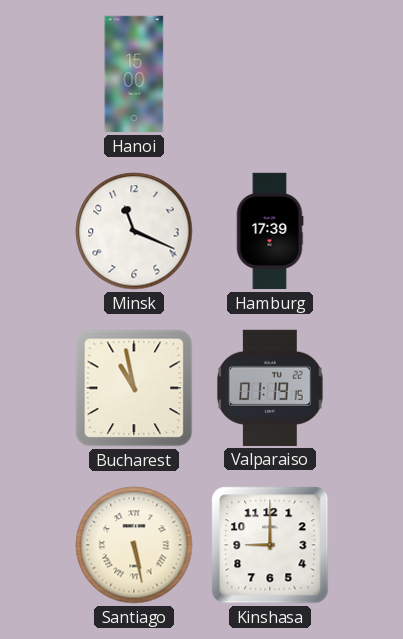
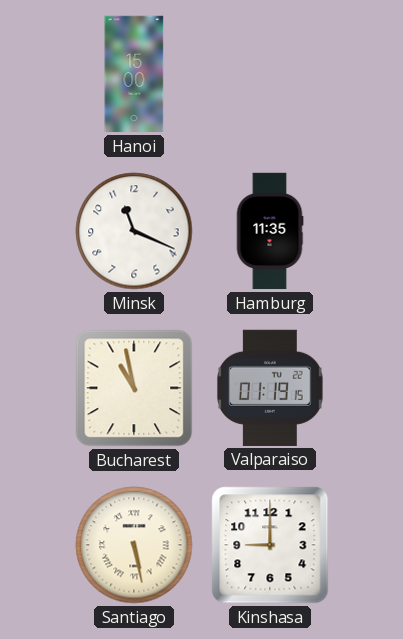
Hamburg: 17:39 -> 11:35 (270, 231)
